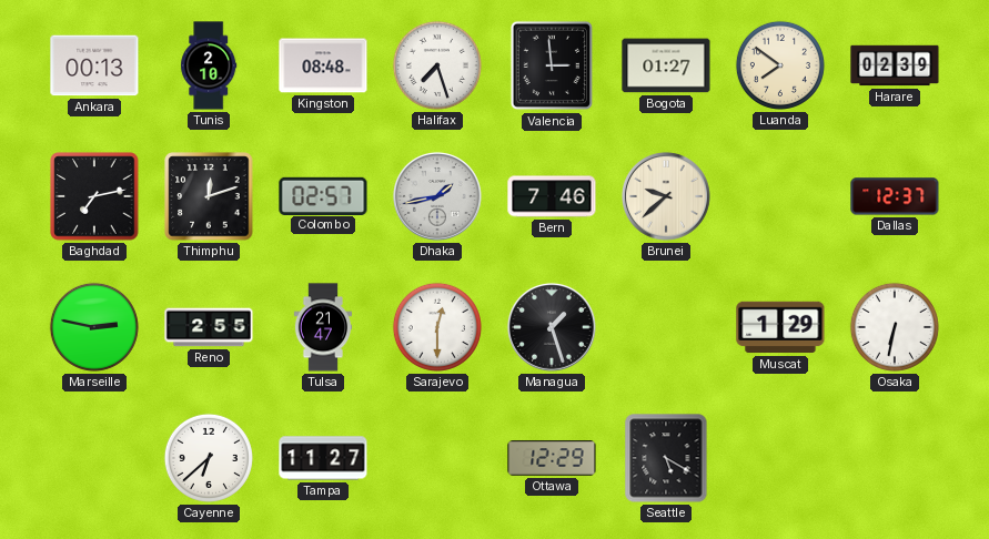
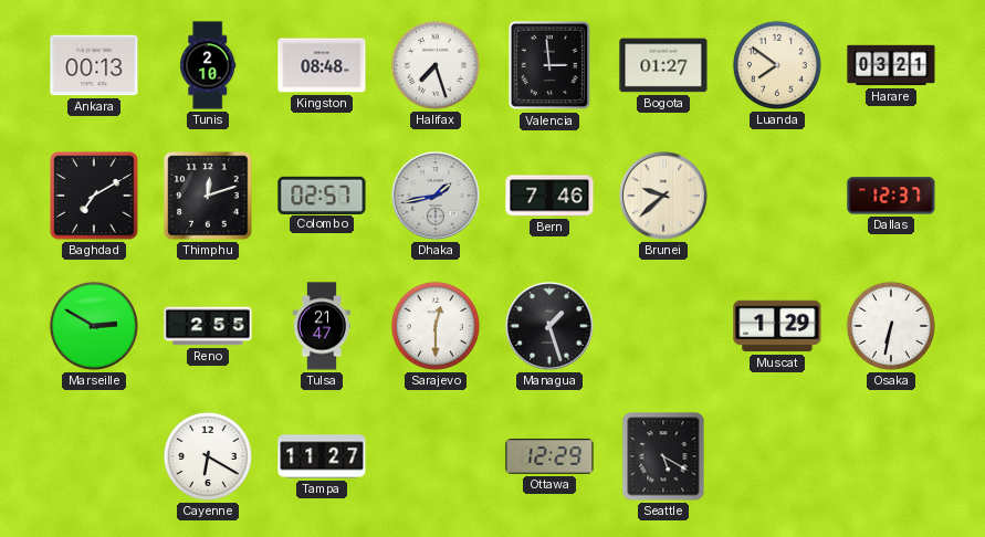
Harare: 02:39 -> 03:21 (891, 65)
Baghdad: 7:13 -> 7:10 (94, 196)
Marseille: 2:47 -> 2:50 (94, 326)
Cayenne: 6:38 -> 6:20 (208, 456)
